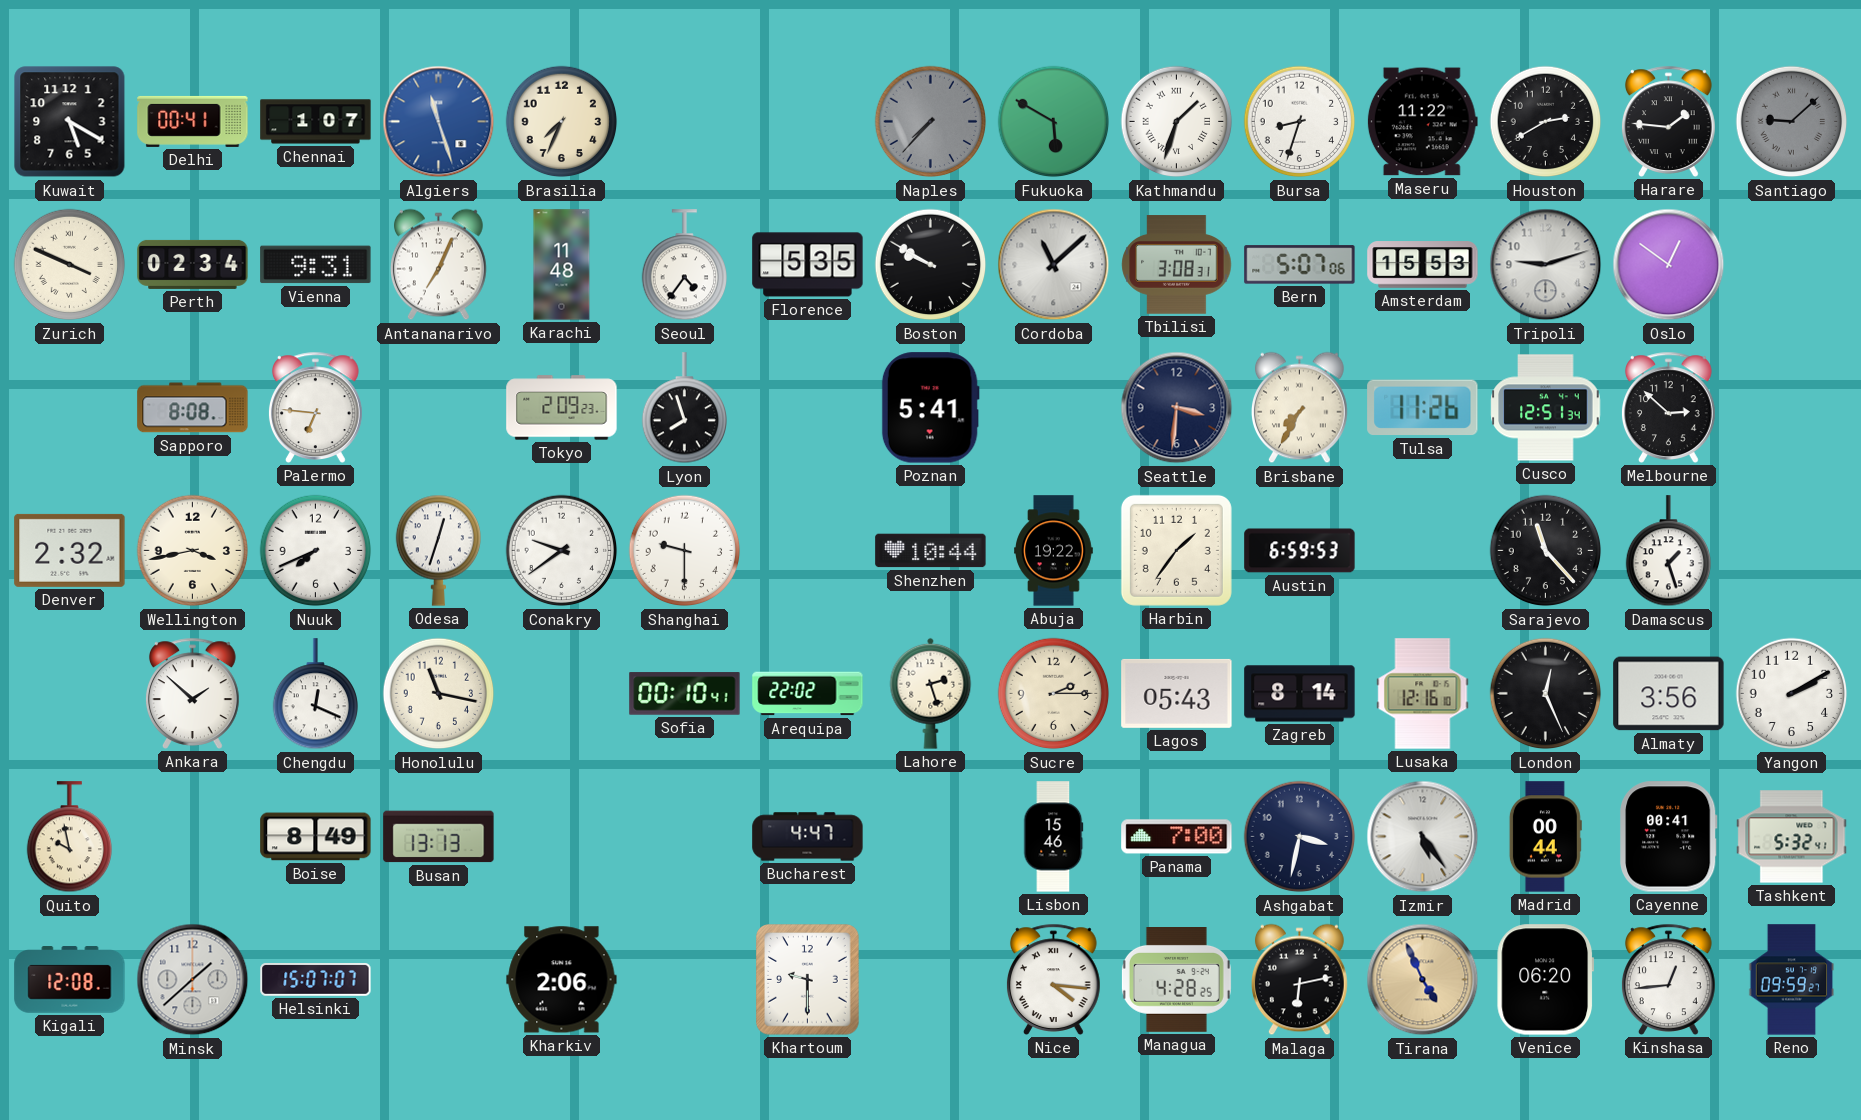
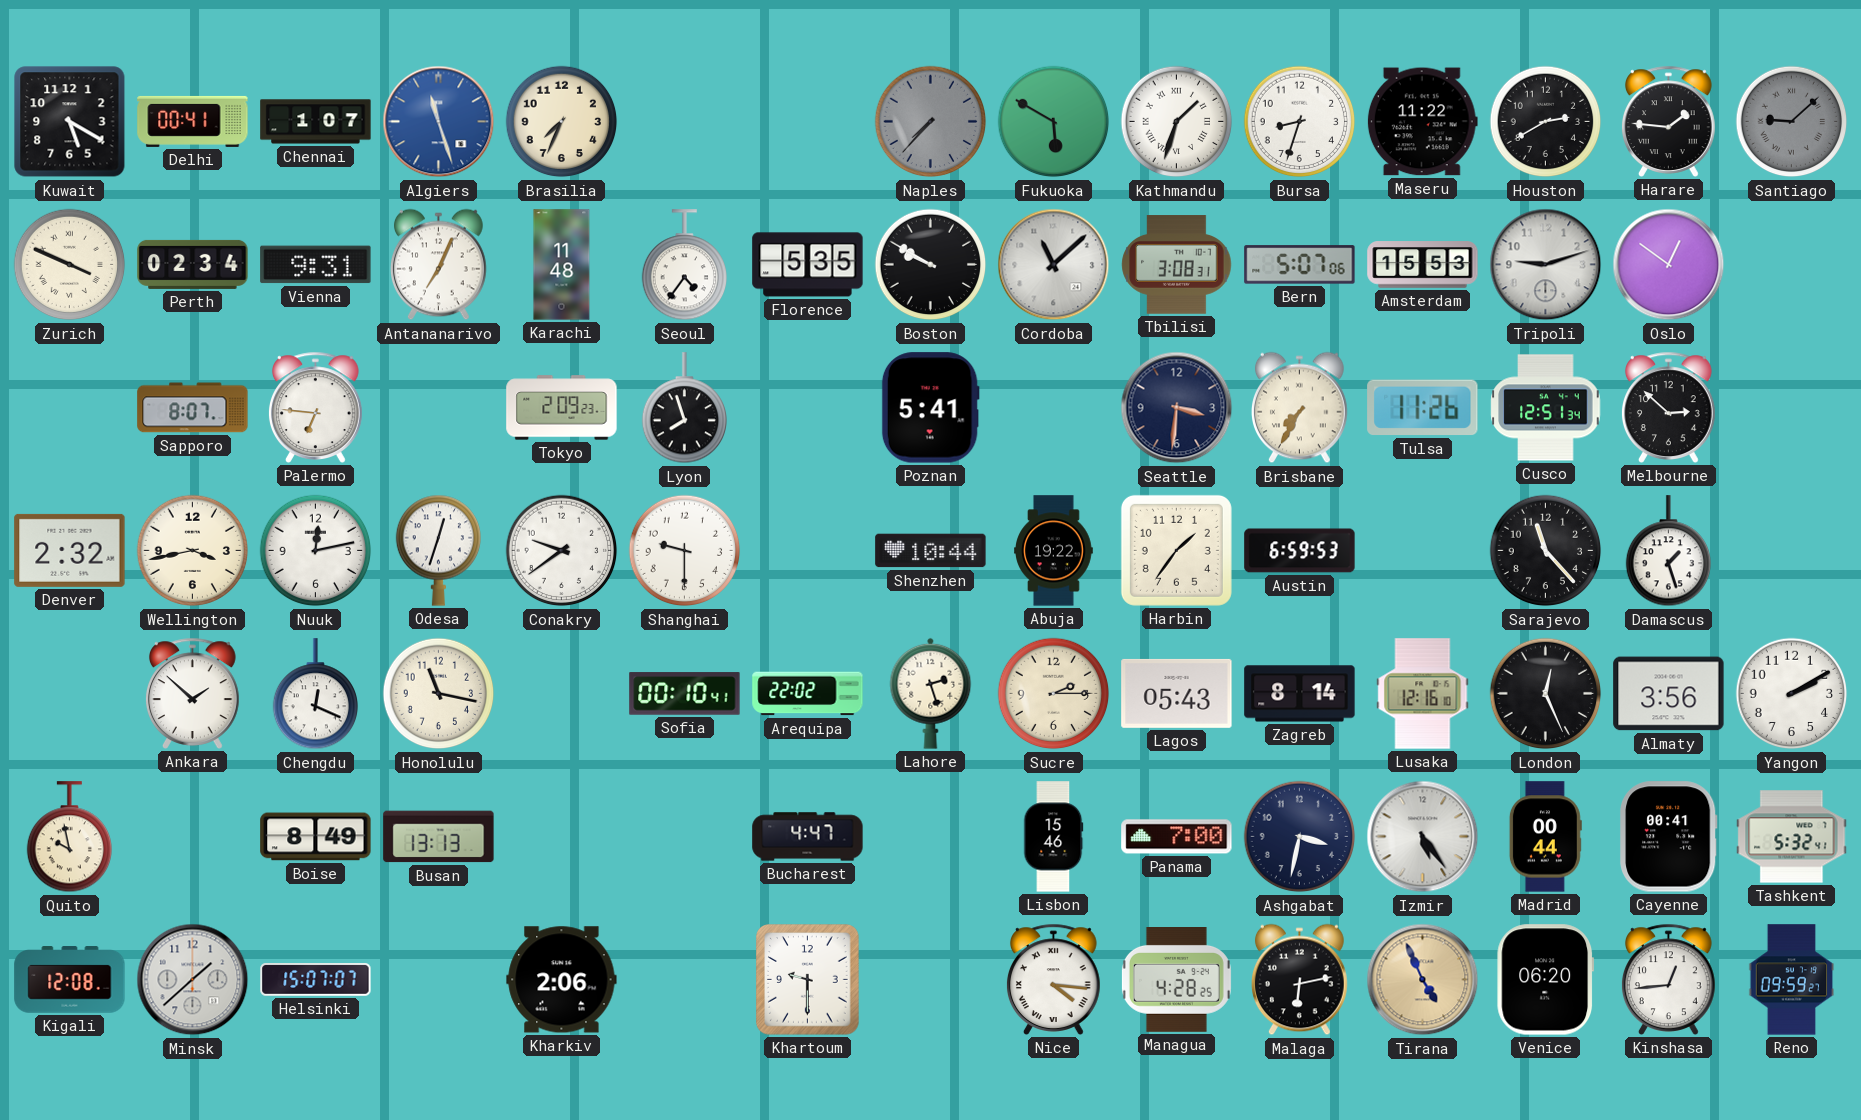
Sapporo: 8:08 -> 8:07 (193, 408)
Nuuk: 7:41 -> 12:13 (316, 551)
